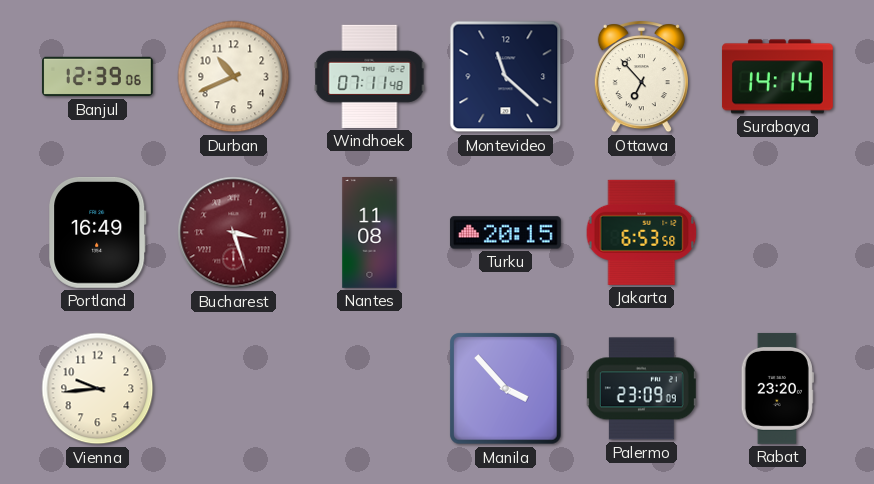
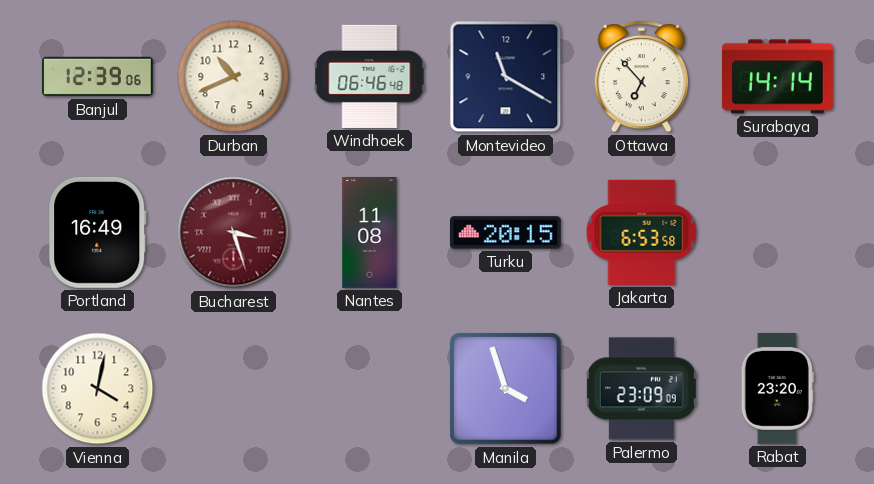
Windhoek: 07:11 -> 06:46 (370, 76)
Montevideo: 11:22 -> 11:20 (506, 77)
Vienna: 9:44 -> 4:02 (98, 389)
Manila: 3:53 -> 3:57 (506, 389)
